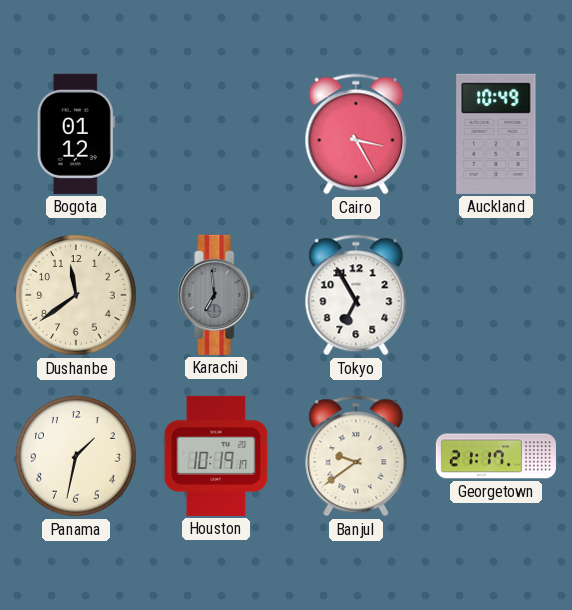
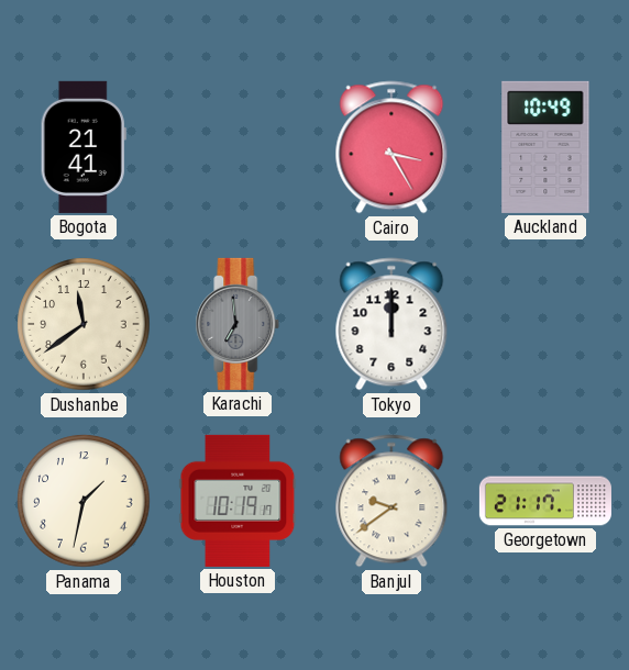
Bogota: 01:12 -> 21:41 (84, 147)
Tokyo: 6:55 -> 12:00 (391, 324)
